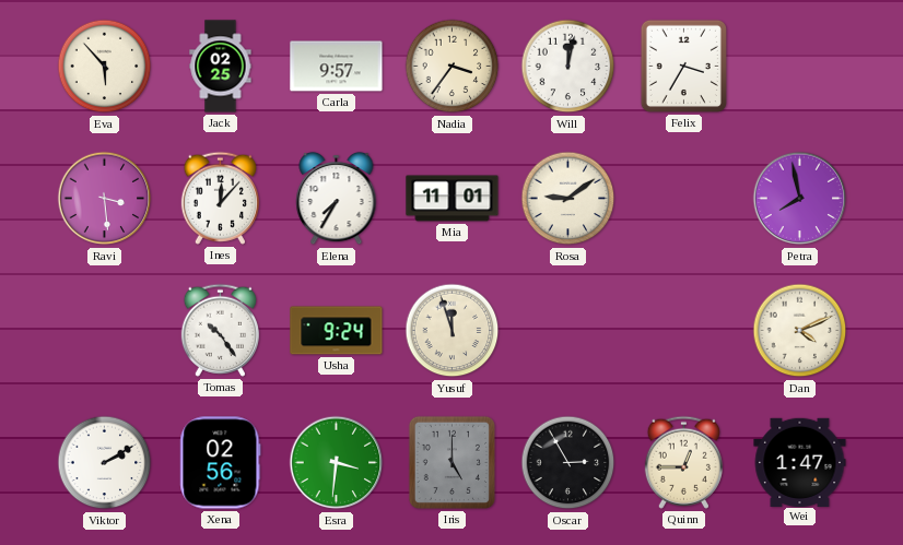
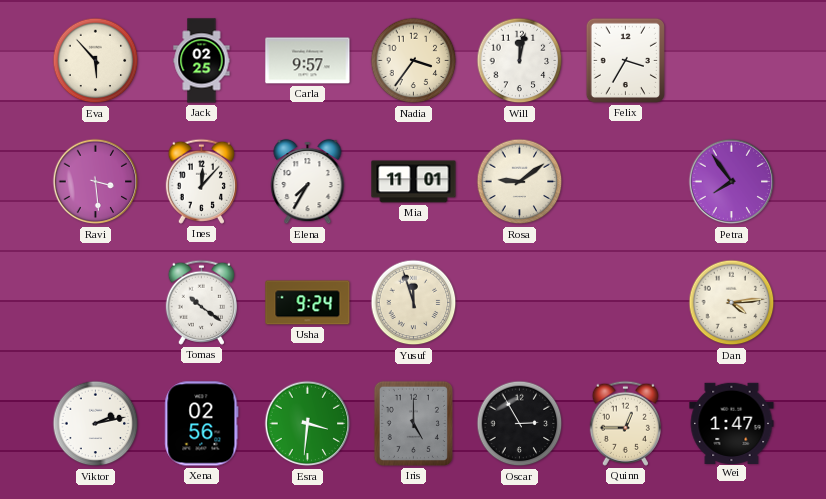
Petra: 7:58 -> 7:54 (732, 182)
Tomas: 10:24 -> 10:21 (201, 302)
Dan: 4:11 -> 4:14 (732, 303)
Viktor: 2:10 -> 2:13 (96, 424)
